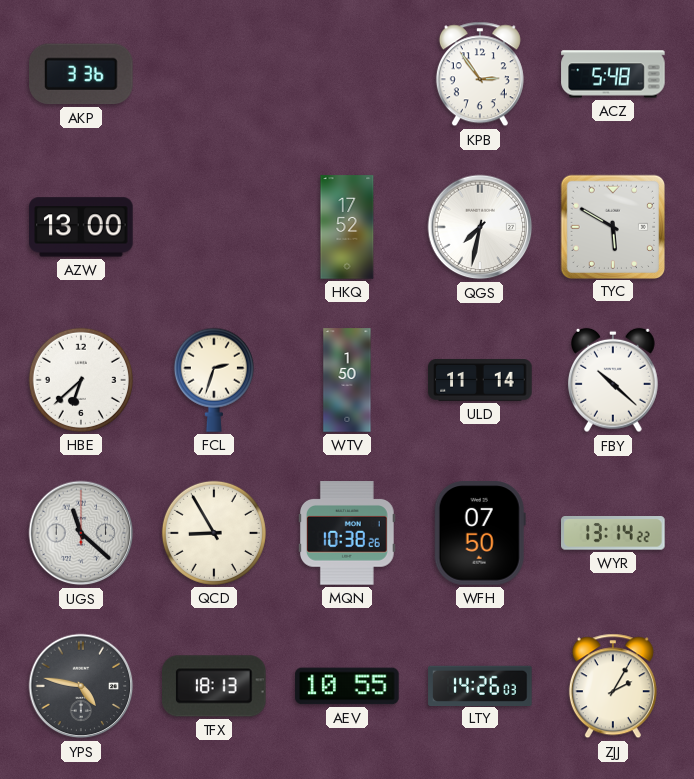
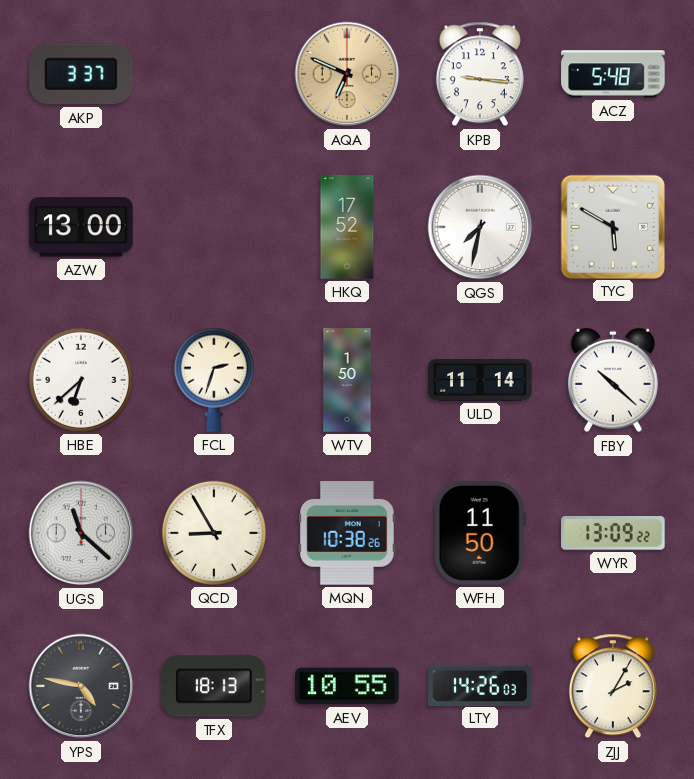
AKP: 3:36 -> 3:37 (82, 74)
AQA: none -> 6:49 (347, 74)
KPB: 2:54 -> 9:16 (480, 74)
WFH: 07:50 -> 11:50 (480, 533)
WYR: 13:14 -> 13:09 (613, 533)
